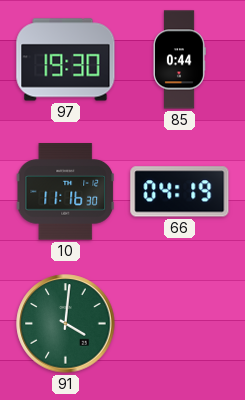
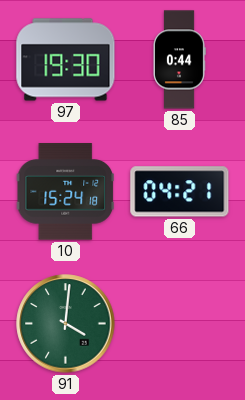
10: 11:16 -> 15:24 (65, 192)
66: 04:19 -> 04:21 (180, 192)
